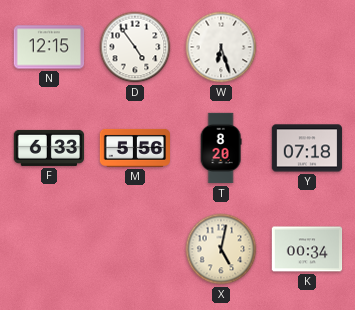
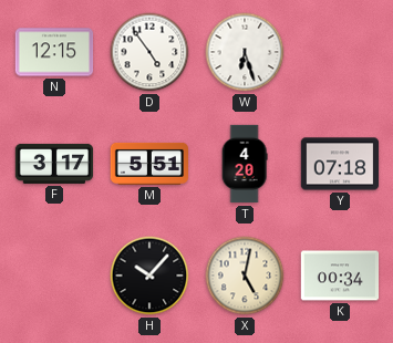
F: 6:33 -> 3:17 (54, 164)
M: 5:56 -> 5:51 (149, 164)
T: 8:20 -> 4:20 (245, 164)
H: none -> 10:07 (149, 276)
